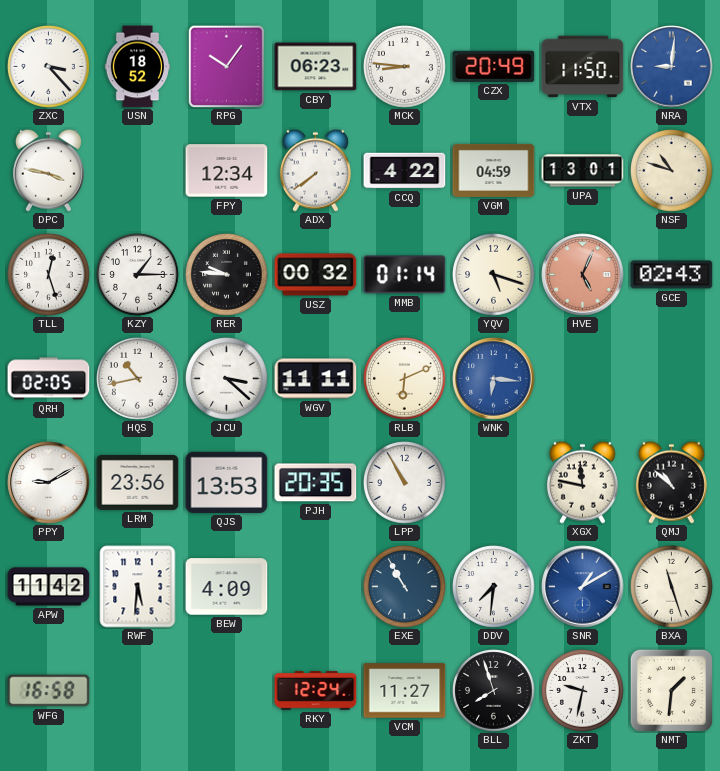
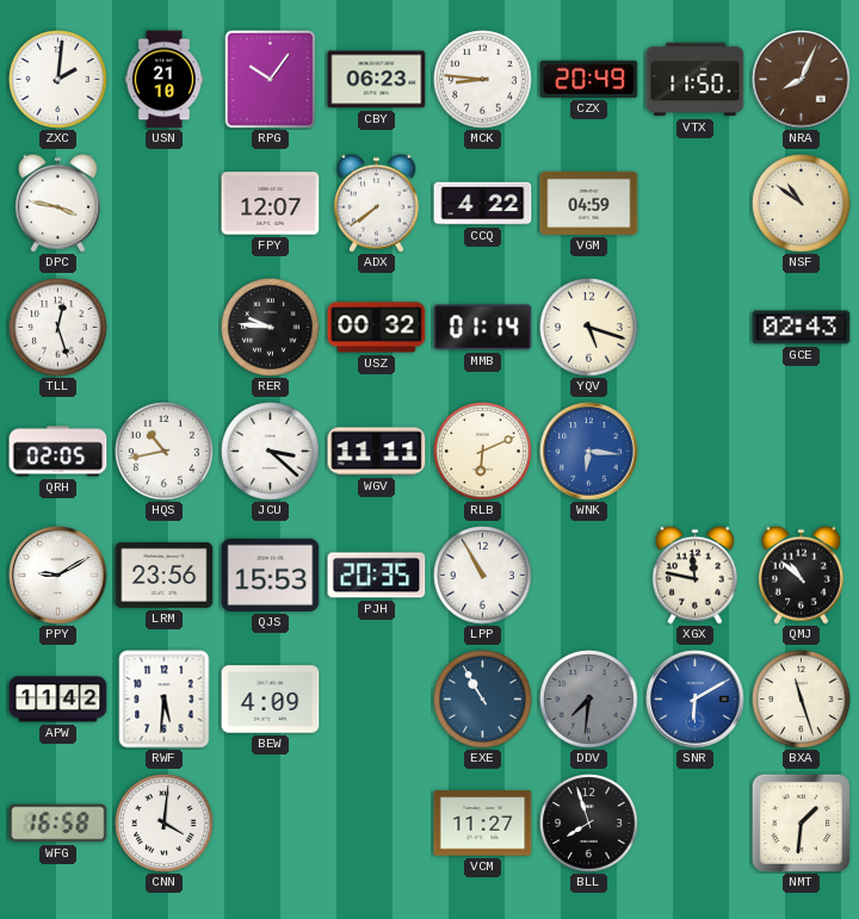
ZXC: 3:23 -> 2:01 (58, 80)
USN: 18:52 -> 21:10 (163, 80)
NRA: 9:01 -> 8:04 (802, 80)
NRA dial: blue -> brown (802, 80)
FPY: 12:34 -> 12:07 (271, 204)
UPA: 13:01 -> none (583, 171)
NSF: 10:48 -> 10:51 (802, 204)
KZY: 1:15 -> none (138, 275)
HVE: 5:04 -> none (583, 275)
QJS: 13:53 -> 15:53 (271, 575)
DDV dial: white -> grey (589, 700)
SNR: 1:10 -> 6:10 (696, 700)
CNN: none -> 4:01 (165, 824)
RKY: 12:24 -> none (316, 691)
ZKT: 9:32 -> none (583, 691)
